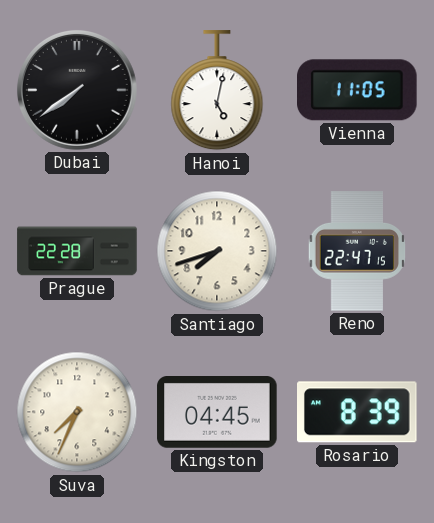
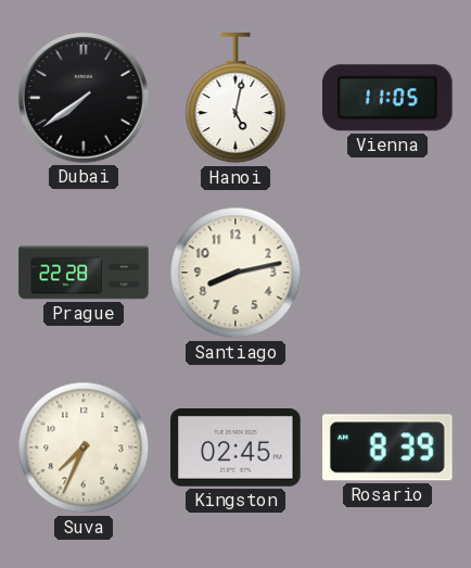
Santiago: 7:42 -> 8:13 (235, 273)
Reno: 22:47 -> none (356, 251)
Kingston: 04:45 -> 02:45 (235, 449)
